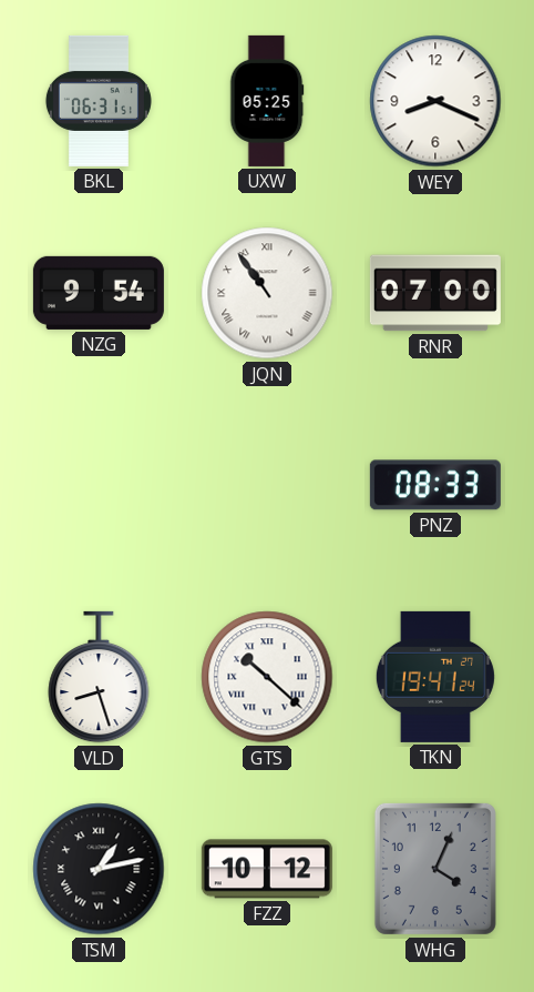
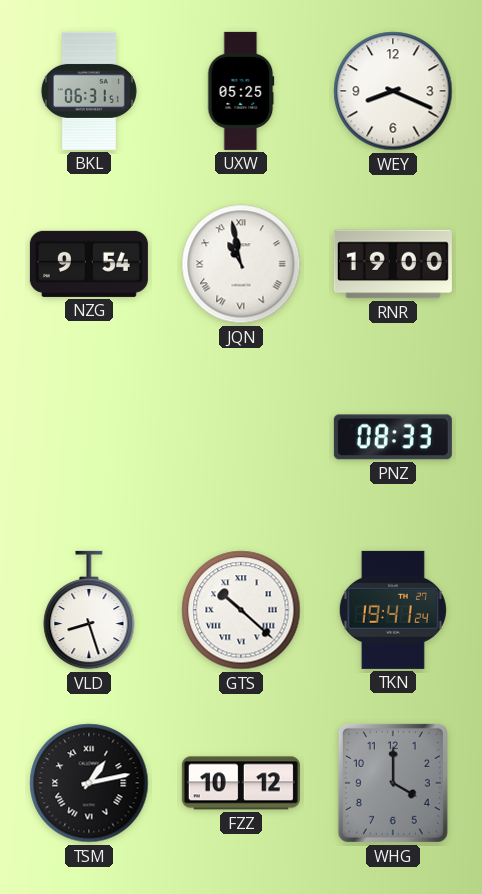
JQN: 10:54 -> 10:58 (241, 264)
RNR: 07:00 -> 19:00 (393, 264)
WHG: 4:04 -> 4:00 (393, 783)
